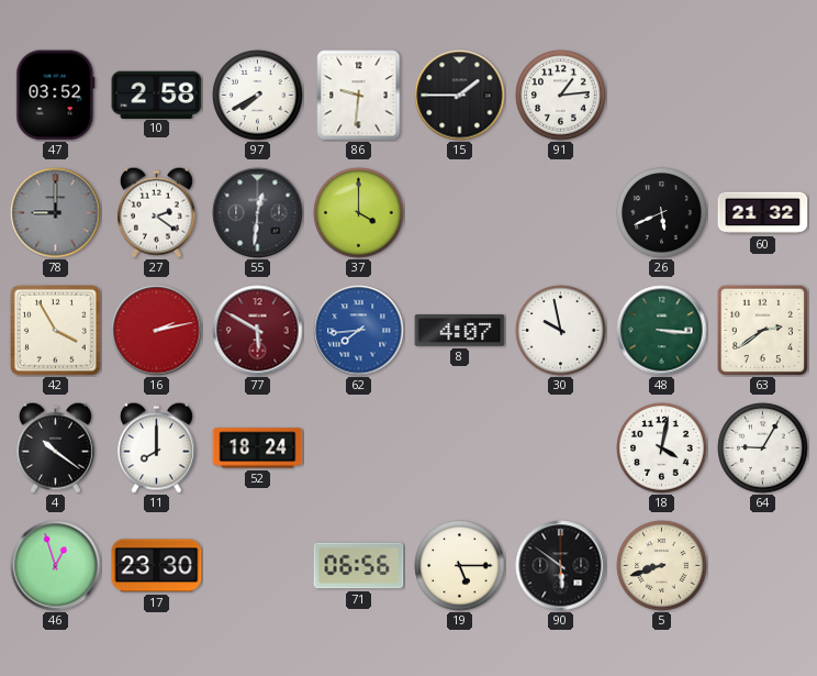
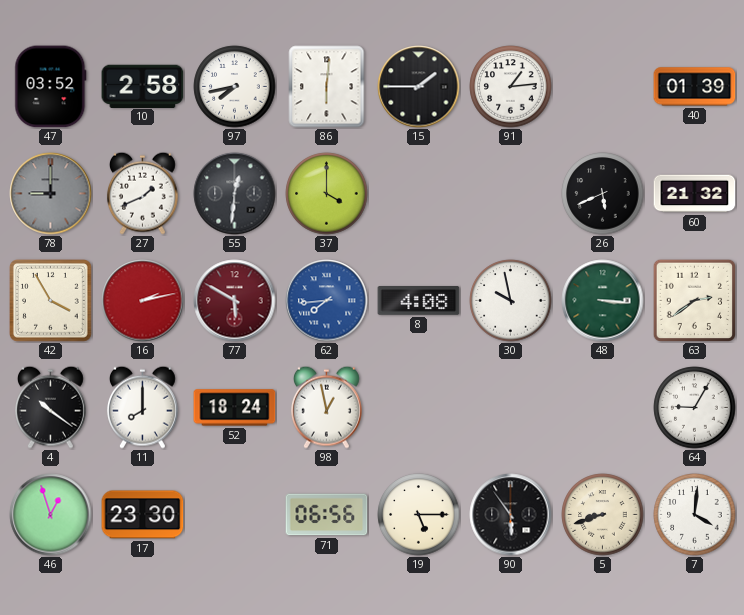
97: 7:40 -> 7:43 (235, 87)
86: 9:31 -> 6:01 (327, 87)
40: none -> 01:39 (695, 87)
27: 2:21 -> 1:41 (142, 193)
8: 4:07 -> 4:08 (419, 301)
98: none -> 12:58 (326, 407)
18: 4:02 -> none (662, 448)
90: 5:51 -> 5:54 (511, 515)
7: none -> 4:01 (695, 515)
